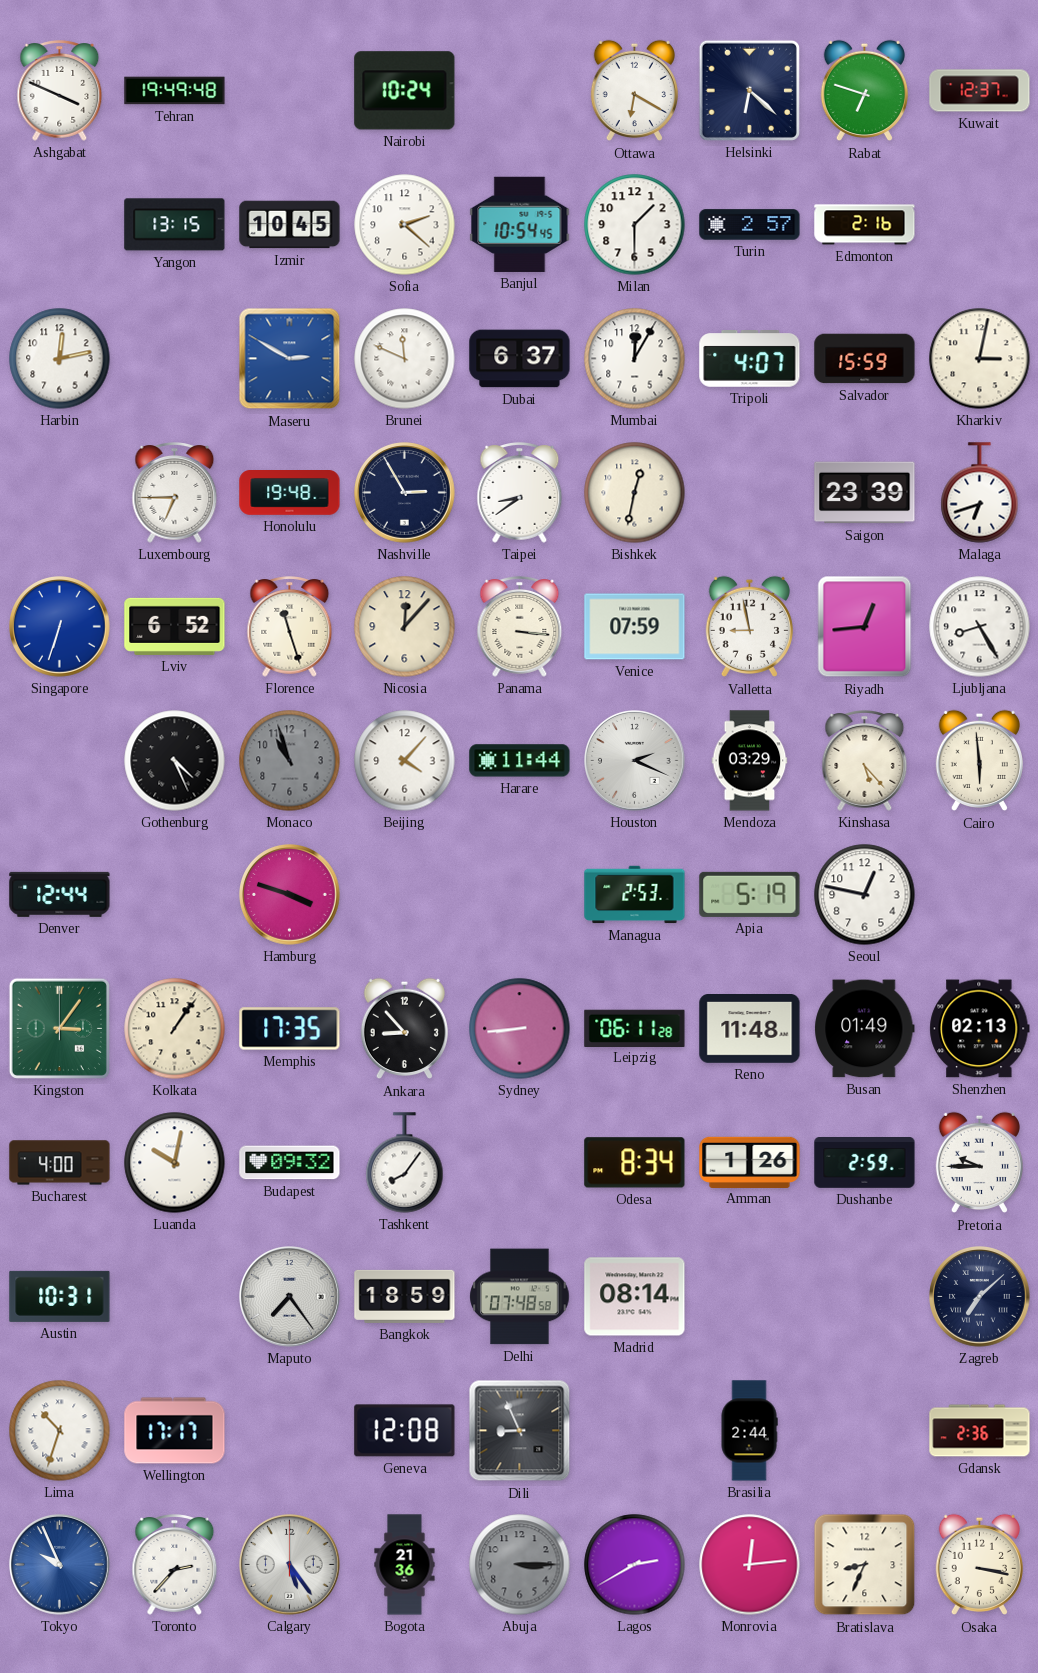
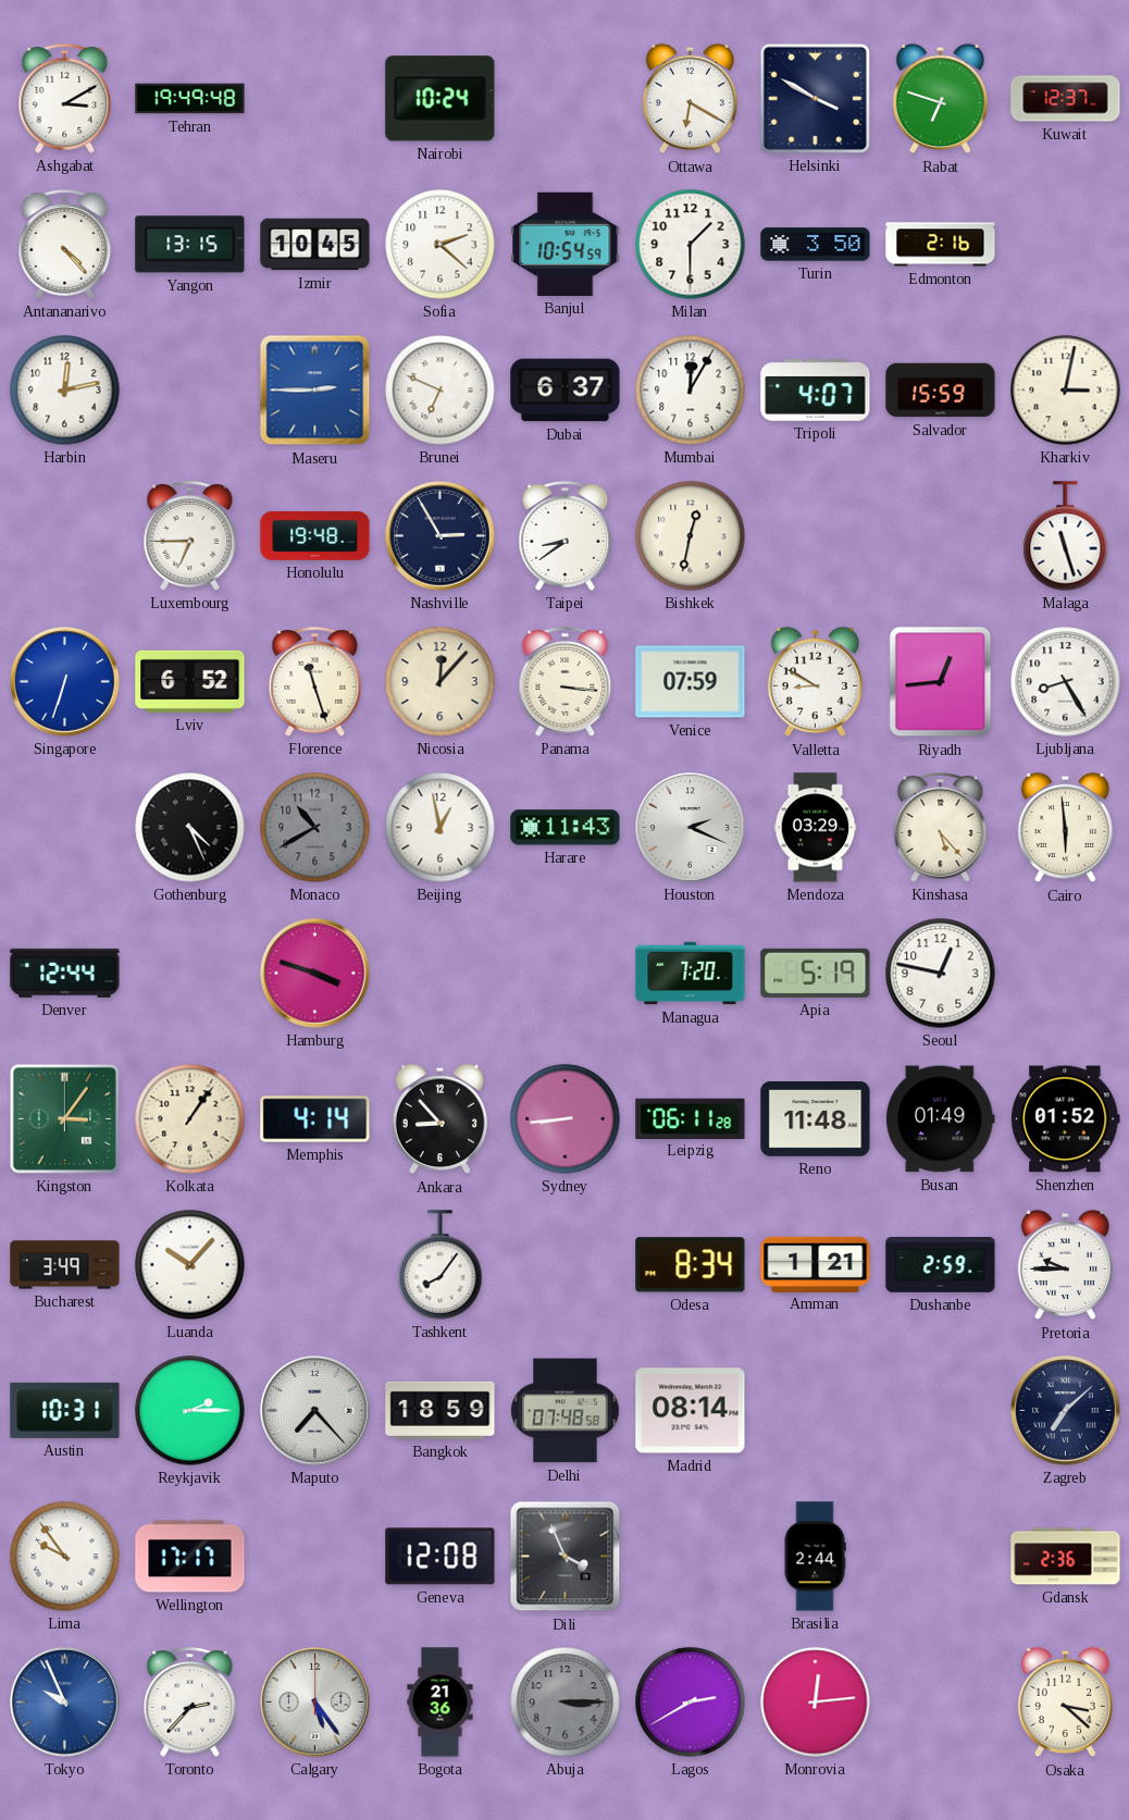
Ashgabat: 3:49 -> 3:10 (65, 99)
Helsinki: 6:22 -> 3:50 (815, 98)
Antananarivo: none -> 4:23 (65, 245)
Banjul: 10:54:45 -> 10:54:59 (566, 244)
Turin: 2:57 -> 3:50 (816, 245)
Maseru: 2:50 -> 2:45 (315, 391)
Brunei: 11:49 -> 6:49 (441, 391)
Saigon: 23:39 -> none (865, 493)
Malaga: 6:42 -> 11:27 (1066, 536)
Valletta: 8:58 -> 8:50 (815, 682)
Monaco: 10:57 -> 10:40 (315, 828)
Beijing: 4:07 -> 12:58 (441, 828)
Harare: 11:44 -> 11:43 (566, 828)
Managua: 2:53 -> 7:20 (691, 974)
Memphis: 17:35 -> 4:14 (315, 1119)
Shenzhen: 02:13 -> 01:52 (1066, 1119)
Bucharest: 4:00 -> 3:49 (65, 1265)
Luanda: 10:02 -> 10:07 (190, 1265)
Budapest: 09:32 -> none (290, 1163)
Amman: 1:26 -> 1:21 (816, 1264)
Reykjavik: none -> 2:15 (190, 1411)
Maputo: 7:24 -> 7:23 (315, 1411)
Lima: 10:33 -> 9:54 (65, 1557)
Dili: 8:56 -> 3:56 (566, 1557)
Bratislava: 8:34 -> none (865, 1565)
Osaka: 3:17 -> 3:22 (1065, 1703)
